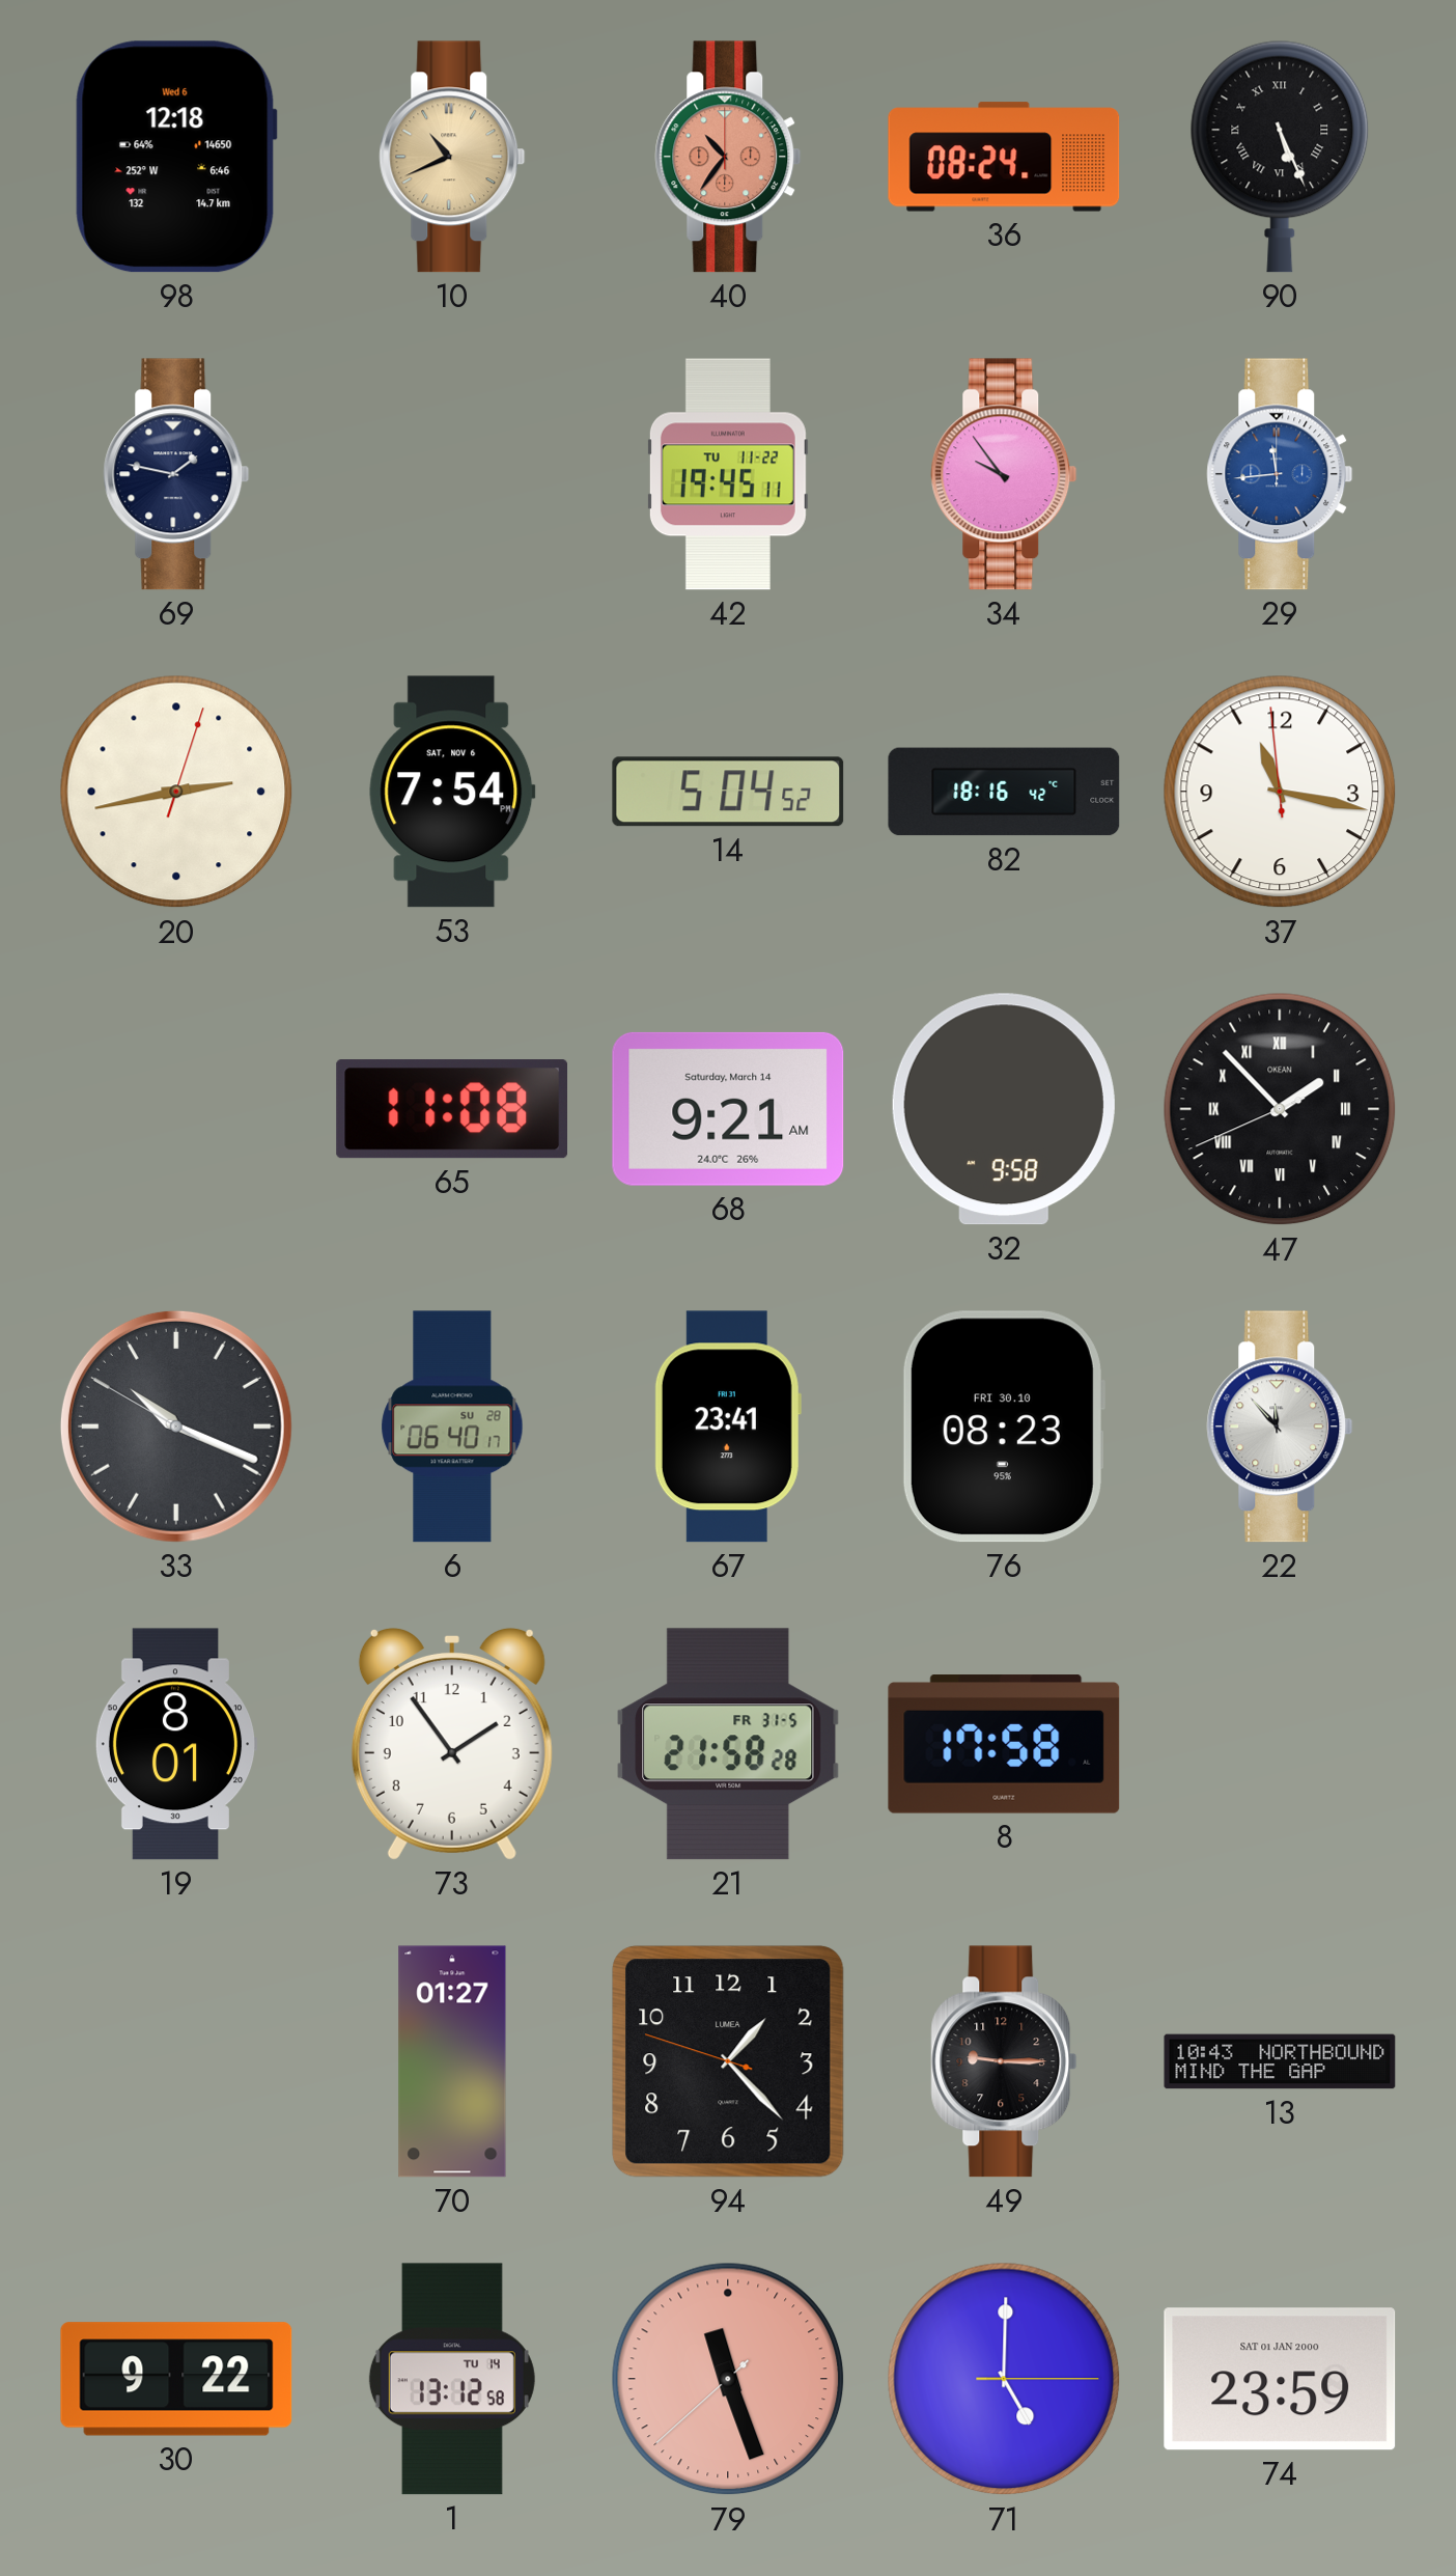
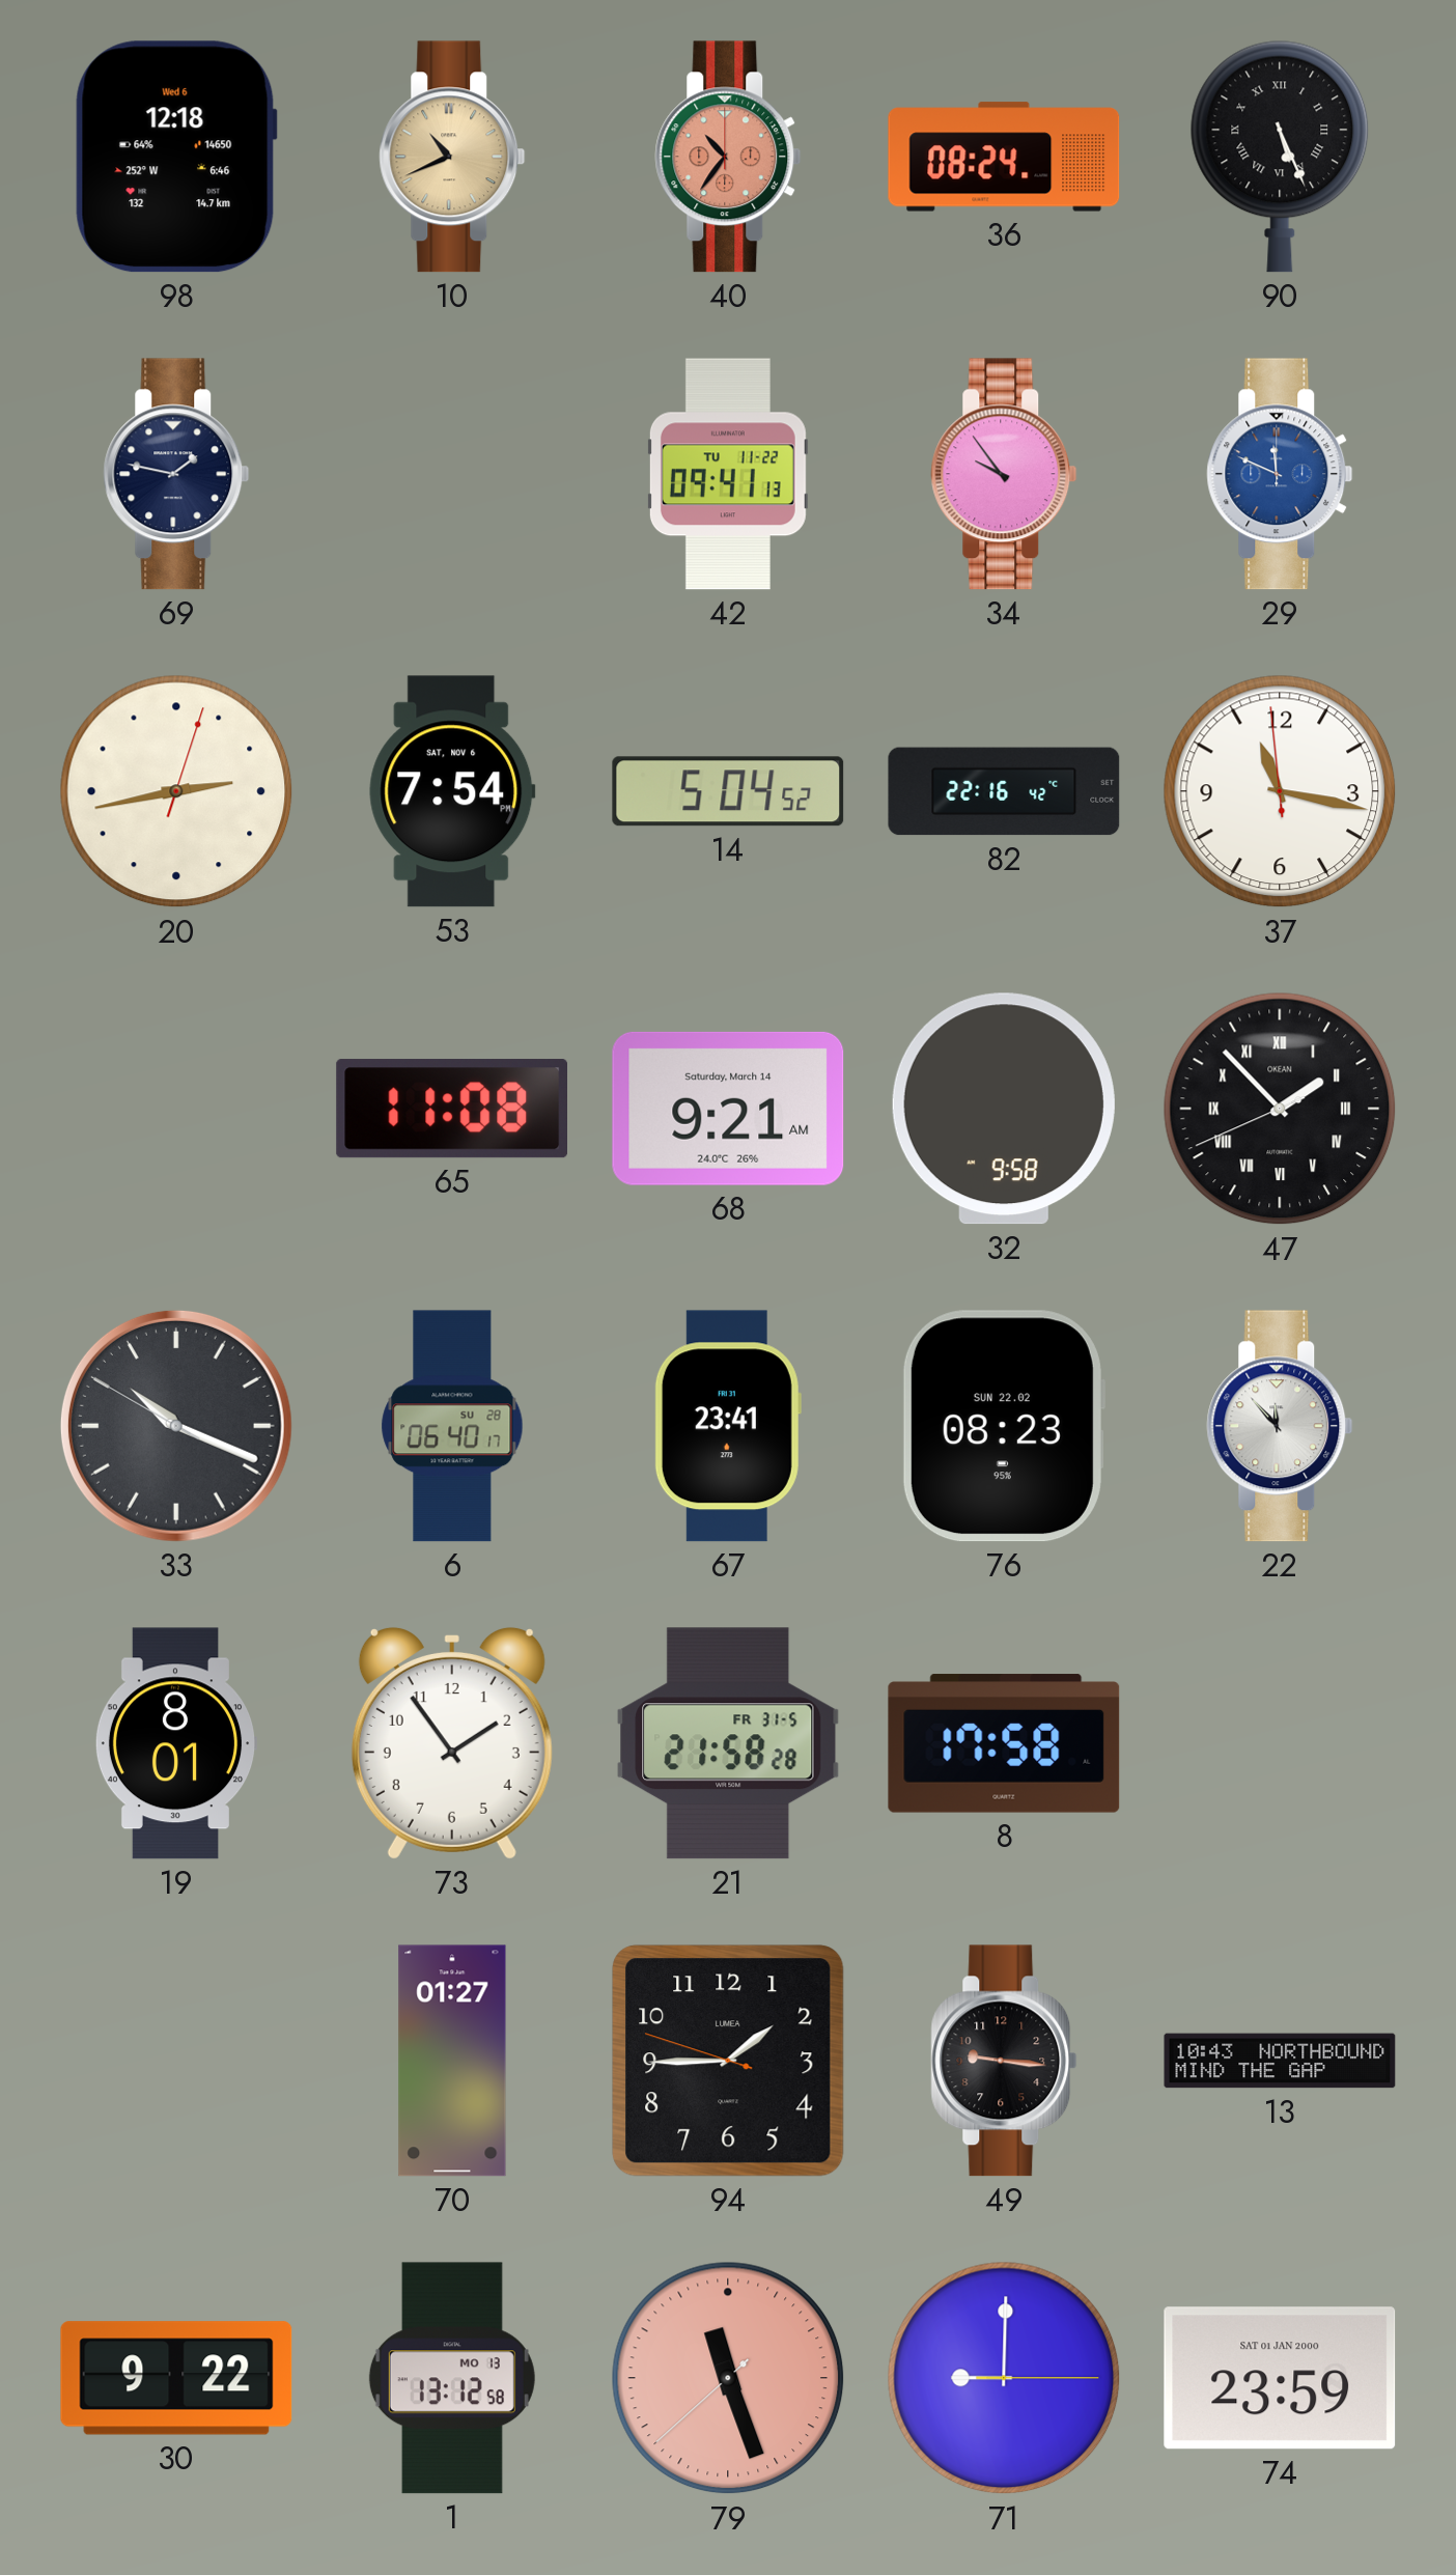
42: 19:45 -> 09:41 (728, 474)
29: 11:44 -> 11:49 (1280, 474)
82: 18:16 -> 22:16 (1004, 791)
76 date: FRI 30.10 -> SUN 22.02 (1003, 1426)
94: 1:22 -> 1:44 (728, 2061)
49: 9:15 -> 9:16 (1004, 2061)
1 date: TU 14 -> MO 13 (452, 2378)
71: 5:00 -> 9:00 (1004, 2378)
